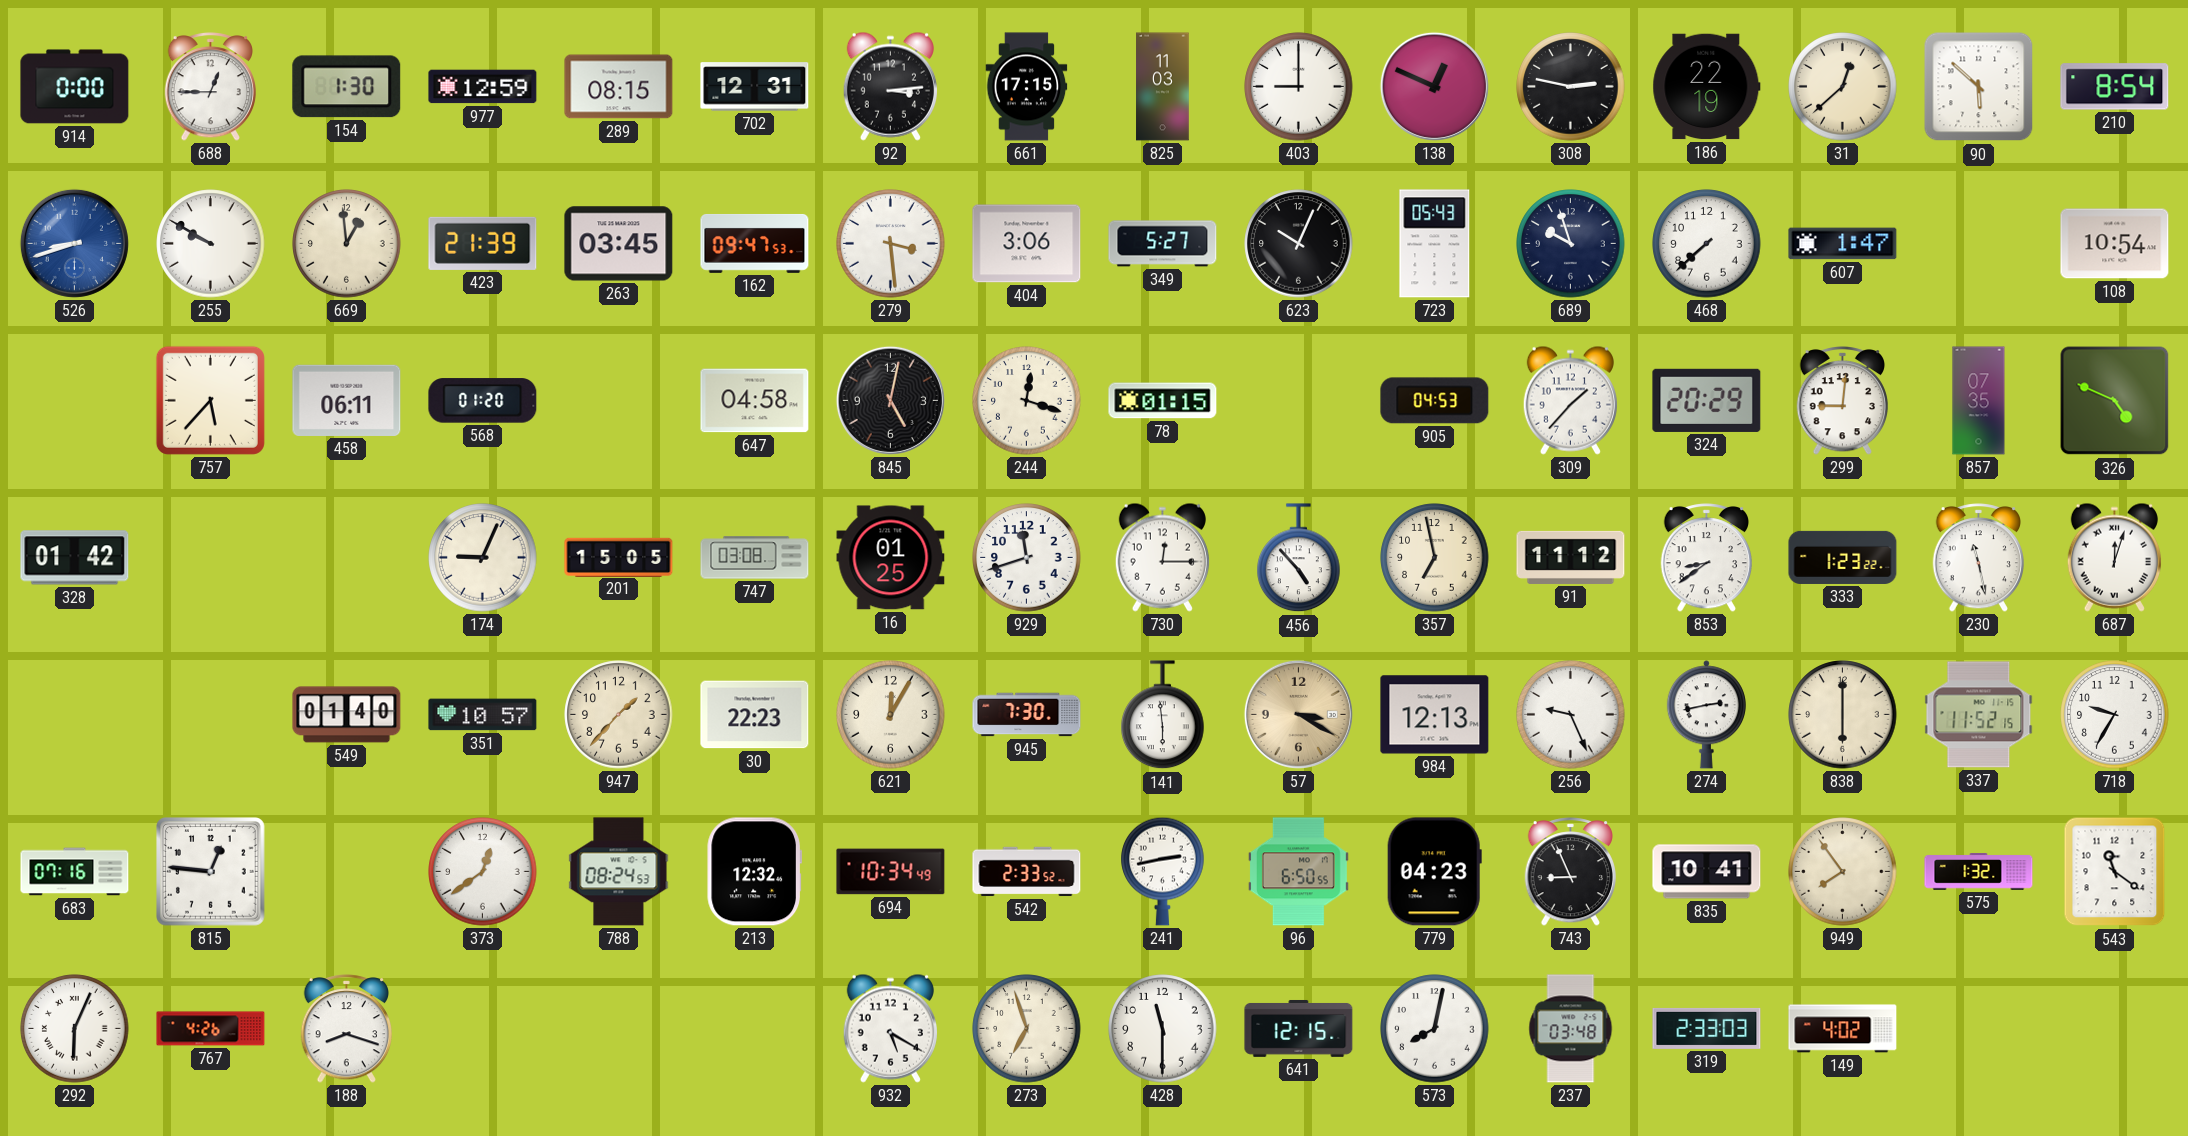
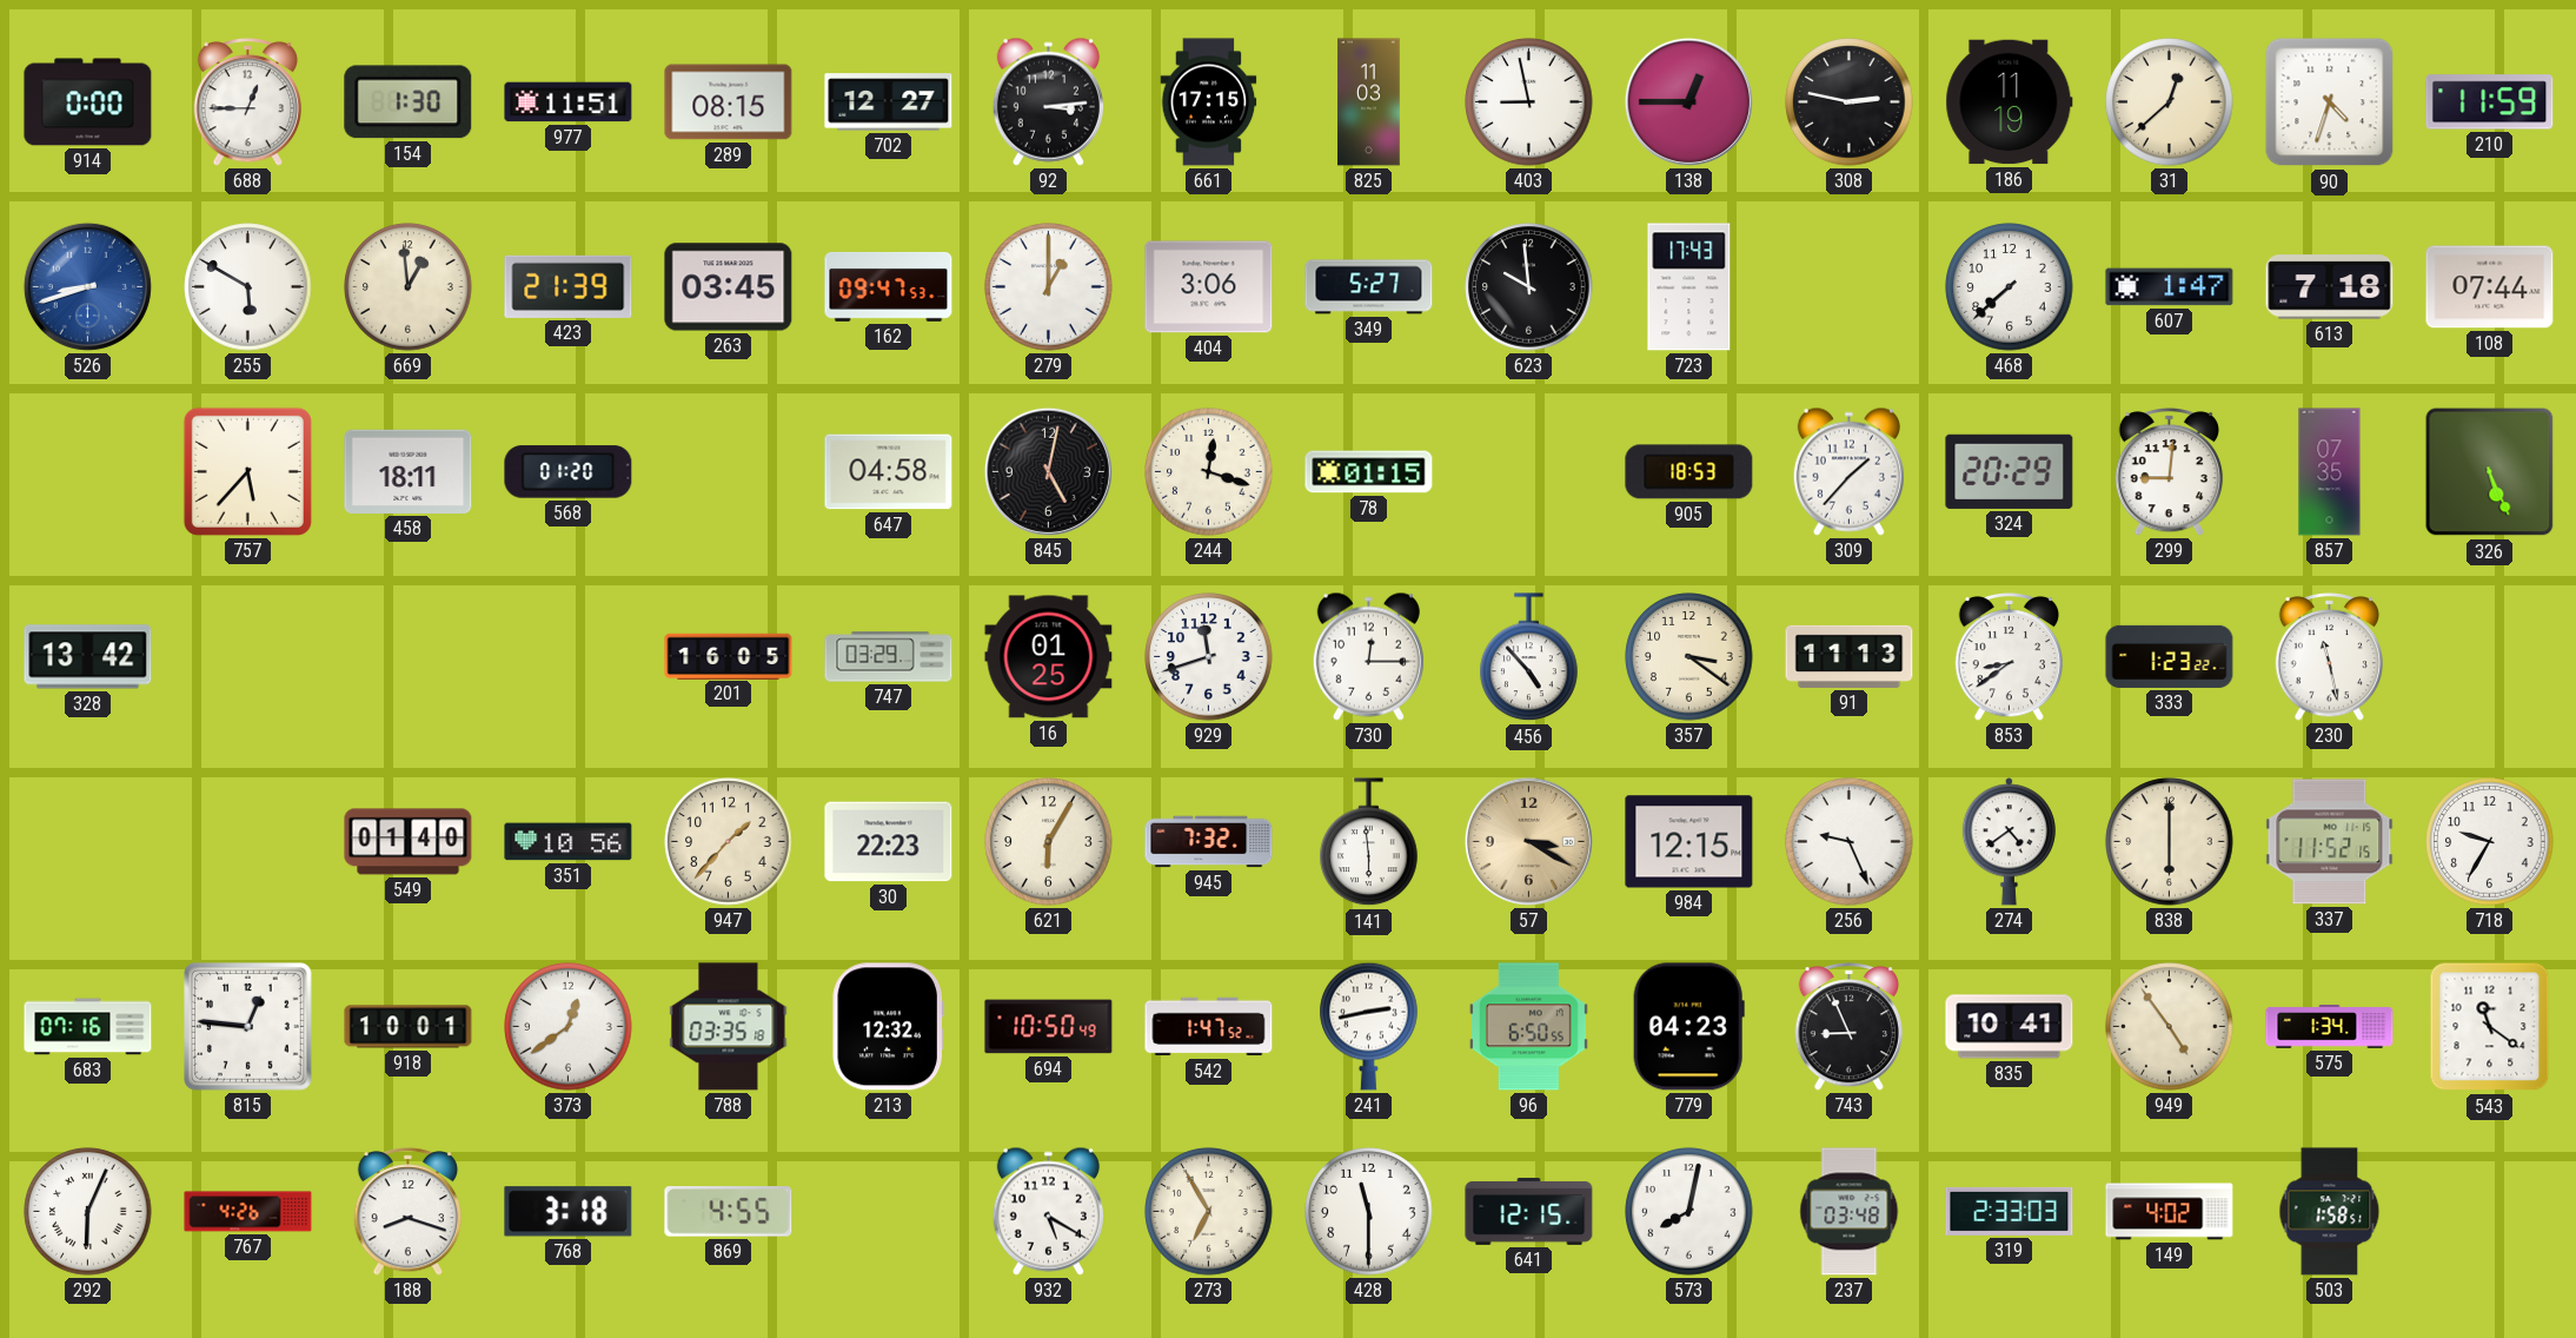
977: 12:59 -> 11:51 (569, 102)
702: 12:31 -> 12:27 (889, 102)
403: 9:00 -> 8:58 (1529, 102)
138: 12:49 -> 12:45 (1688, 101)
186: 22:19 -> 11:19 (2010, 102)
90: 5:52 -> 4:33 (2330, 102)
210: 8:54 -> 11:59 (2490, 102)
255: 9:50 -> 5:50 (248, 287)
279: 3:29 -> 1:00 (1049, 287)
623: 10:04 -> 9:59 (1529, 287)
723: 05:43 -> 17:43 (1689, 287)
689: 9:57 -> none (1571, 244)
613: none -> 7:18 (2330, 287)
108: 10:54 -> 07:44 (2490, 287)
458: 06:11 -> 18:11 (409, 471)
905: 04:53 -> 18:53 (1689, 472)
326: 4:49 -> 5:26 (2490, 472)
328: 01:42 -> 13:42 (88, 657)
174: 9:04 -> none (483, 558)
201: 15:05 -> 16:05 (729, 656)
747: 03:08 -> 03:29 (889, 657)
357: 6:58 -> 3:21 (1689, 657)
91: 11:12 -> 11:13 (1850, 656)
687: 12:03 -> none (2114, 557)
351: 10:57 -> 10:56 (569, 842)
621: 12:05 -> 6:05 (1049, 842)
945: 7:30 -> 7:32 (1209, 842)
984: 12:13 -> 12:15 (1689, 842)
274: 2:43 -> 4:39 (2009, 842)
918: none -> 10:01 (409, 1027)
788: 08:24 -> 03:35 (729, 1027)
694: 10:34 -> 10:50 (1049, 1027)
542: 2:33 -> 1:47 (1209, 1027)
949: 7:54 -> 4:54 (2170, 1027)
575: 1:32 -> 1:34 (2330, 1027)
768: none -> 3:18 (569, 1212)
869: none -> 4:55 (729, 1212)
273: 6:57 -> 6:55 (1209, 1212)
503: none -> 1:58 (2330, 1212)
